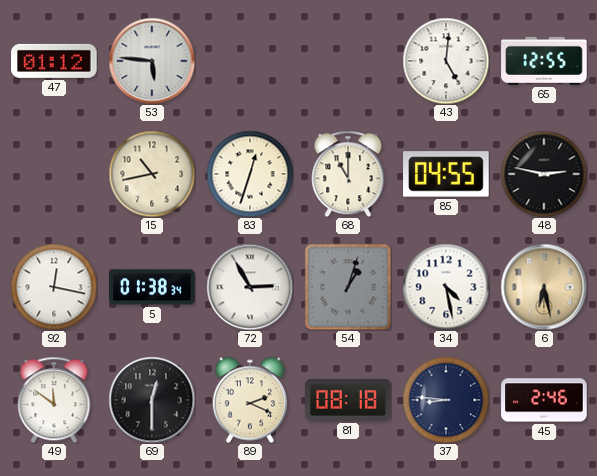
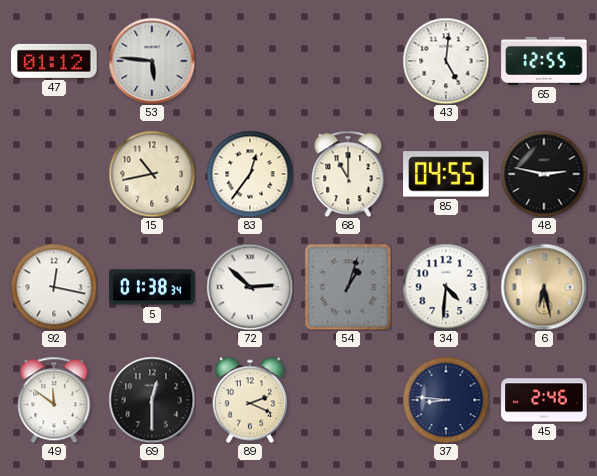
83: 12:33 -> 12:36 (250, 174)
72: 2:55 -> 2:52 (250, 287)
34: 4:28 -> 4:31 (446, 287)
81: 08:18 -> none (348, 400)
